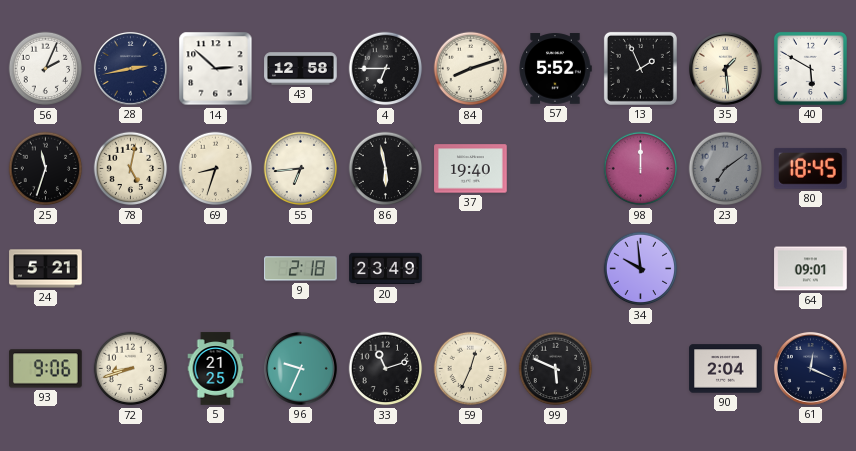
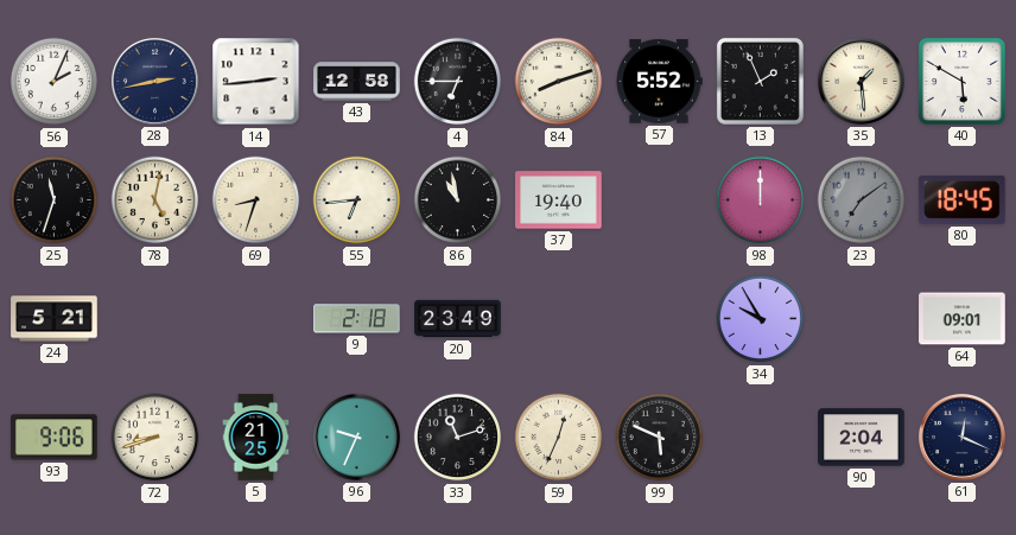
14: 2:52 -> 2:44 (256, 82)
86: 5:58 -> 10:58 (458, 200)
34: 9:59 -> 9:55 (761, 319)
